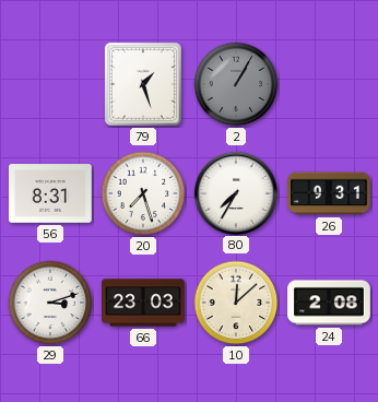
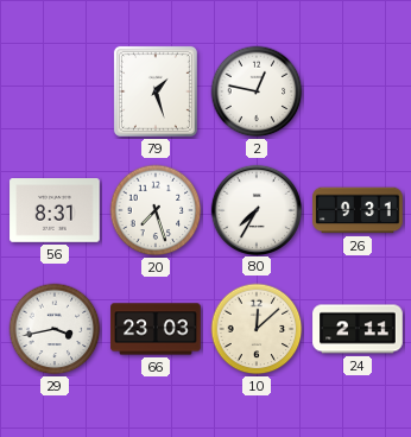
2: 1:05 -> 12:47 (257, 91)
2 dial: grey -> white (257, 91)
29: 3:12 -> 3:43 (55, 329)
24: 2:08 -> 2:11 (358, 329)
